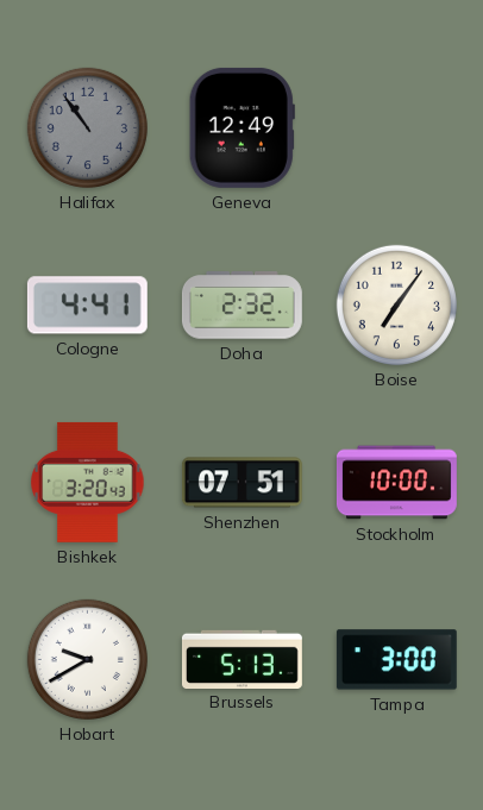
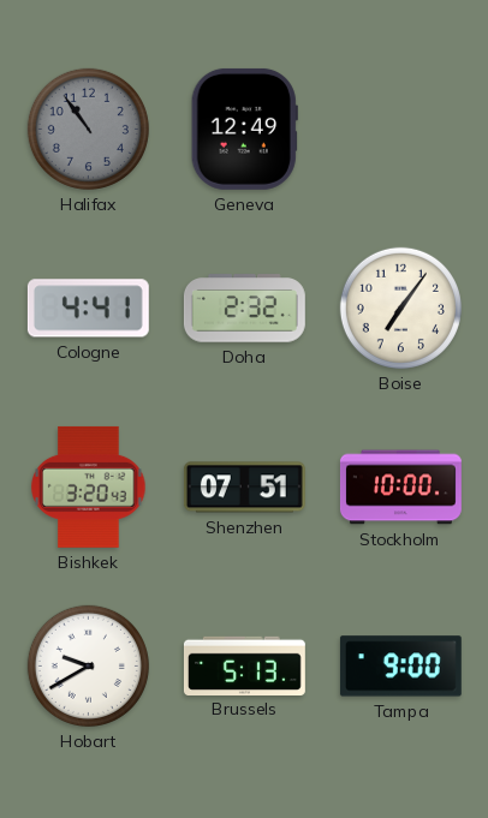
Tampa: 3:00 -> 9:00 (400, 667)
